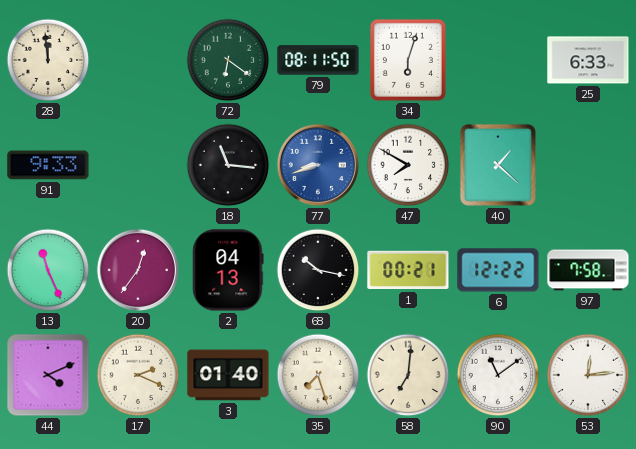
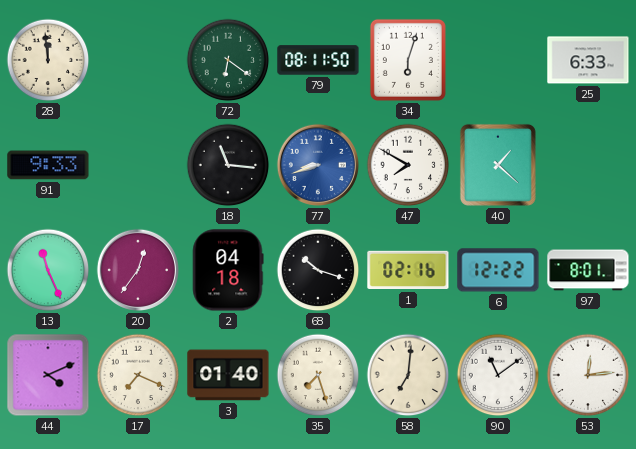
2: 04:13 -> 04:18 (228, 270)
68: 10:17 -> 10:18 (318, 270)
1: 00:21 -> 02:16 (408, 270)
97: 7:58 -> 8:01 (588, 270)
17: 2:19 -> 7:19 (138, 375)
